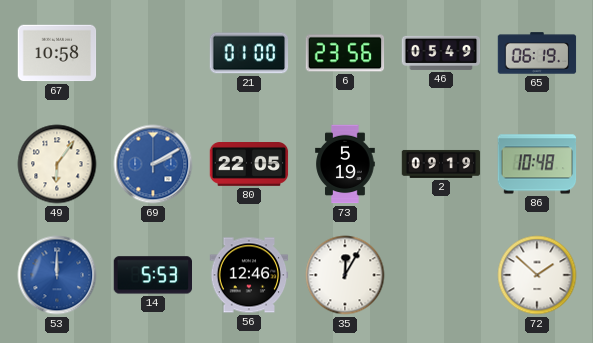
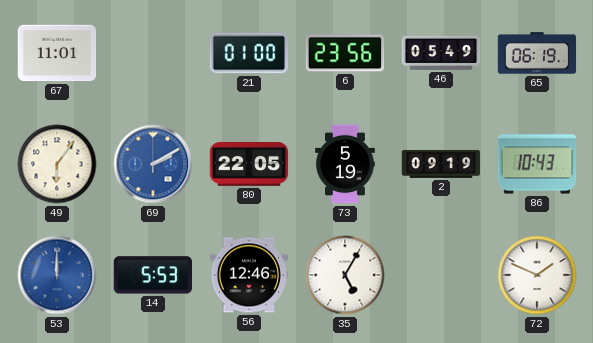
67: 10:58 -> 11:01 (57, 53)
86: 10:48 -> 10:43 (537, 164)
35: 12:05 -> 5:05 (345, 275)
72: 1:52 -> 1:49 (537, 275)
